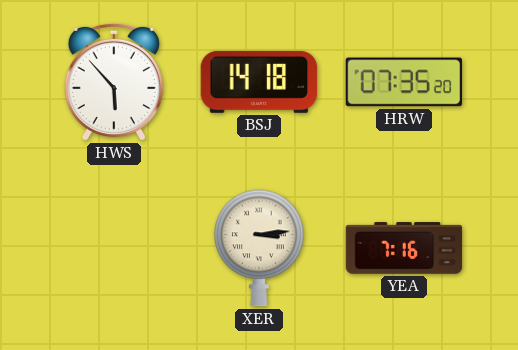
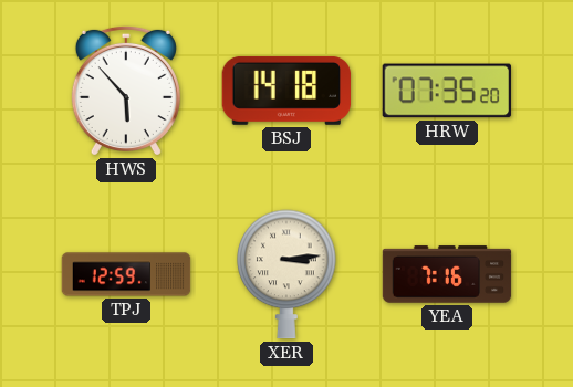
TPJ: none -> 12:59 (126, 274)
